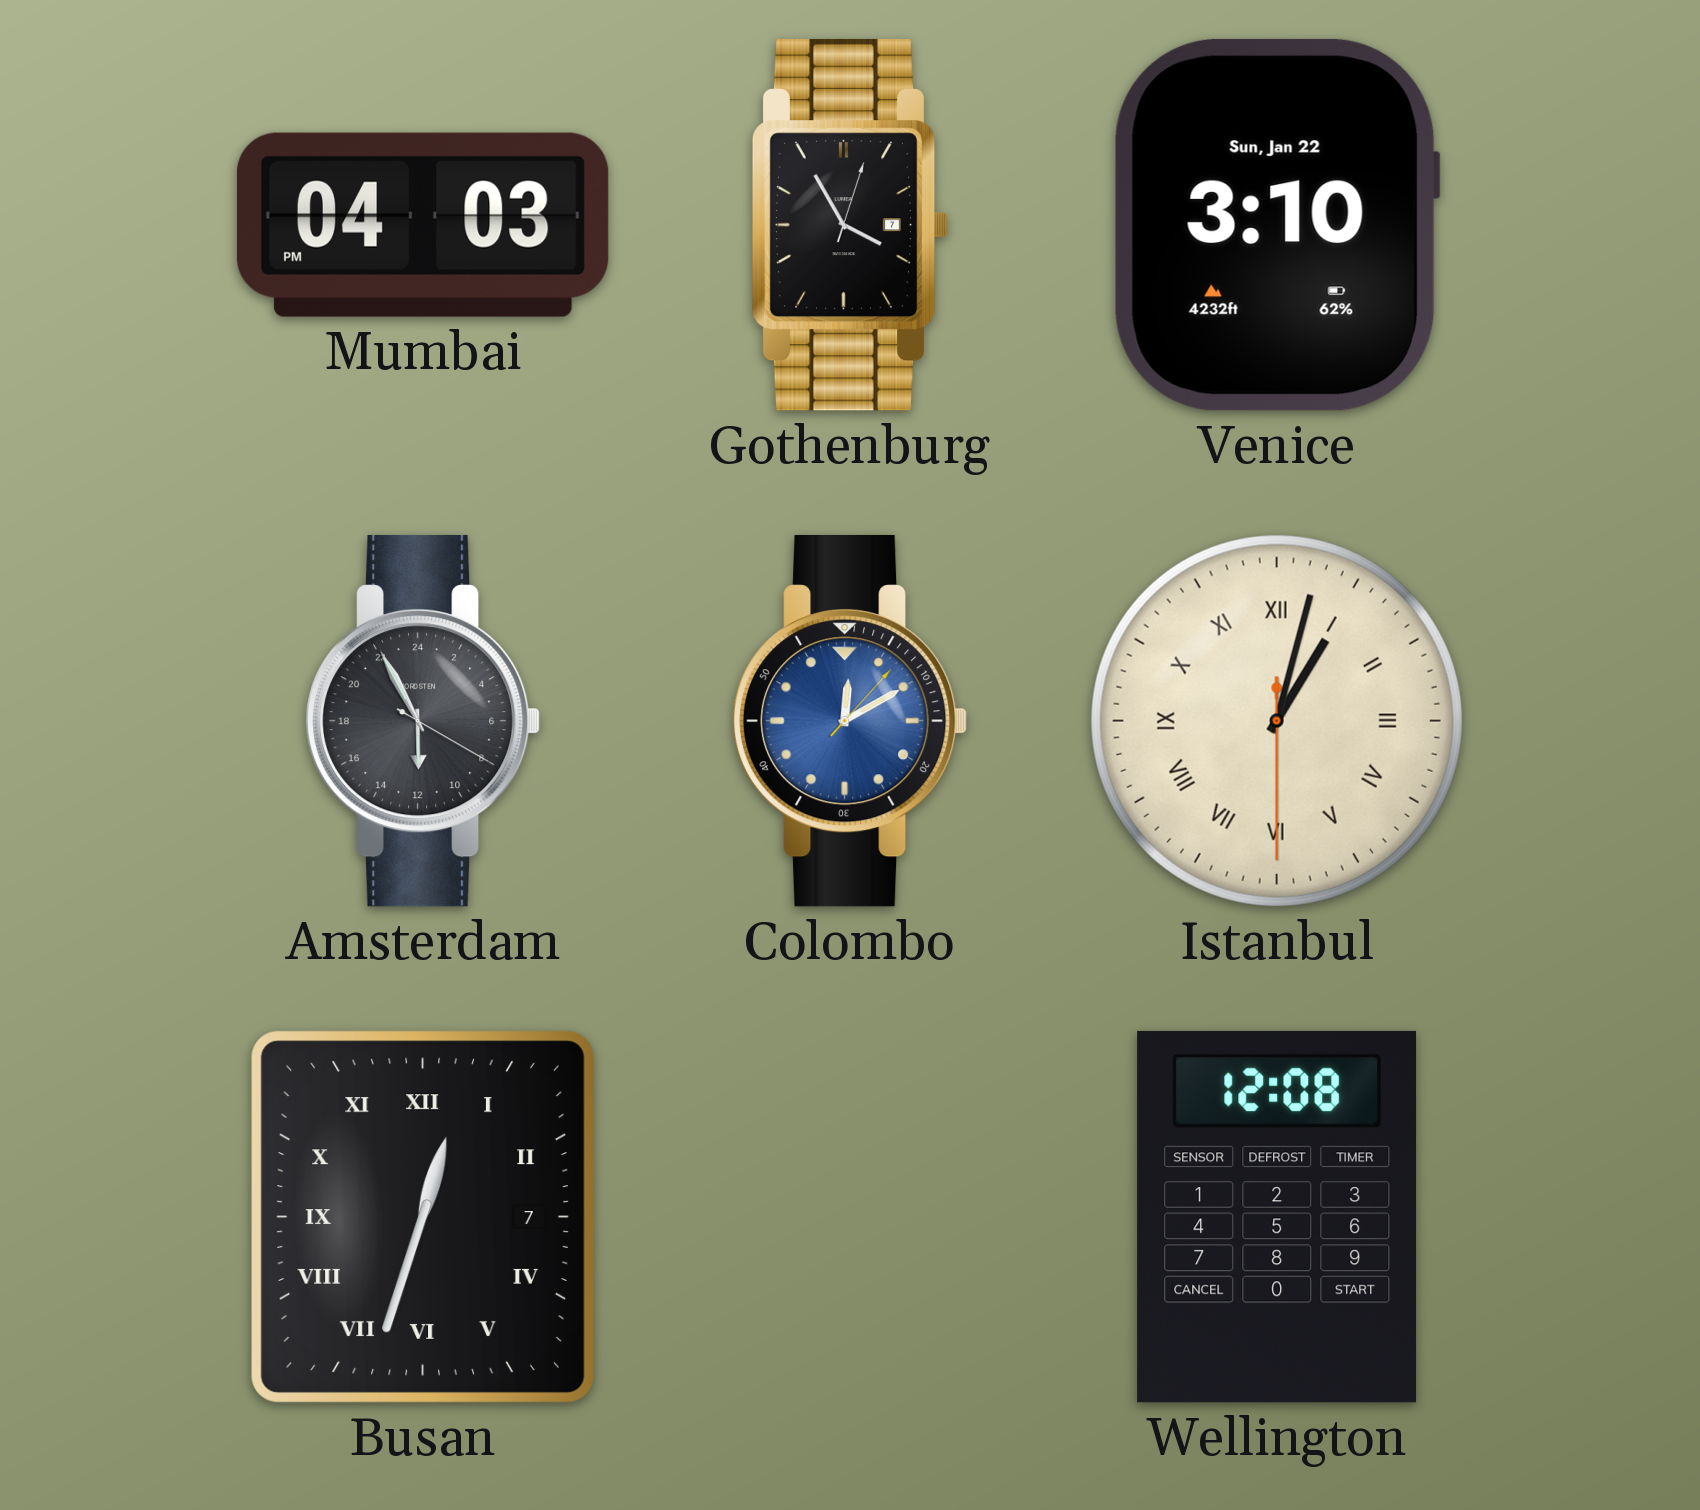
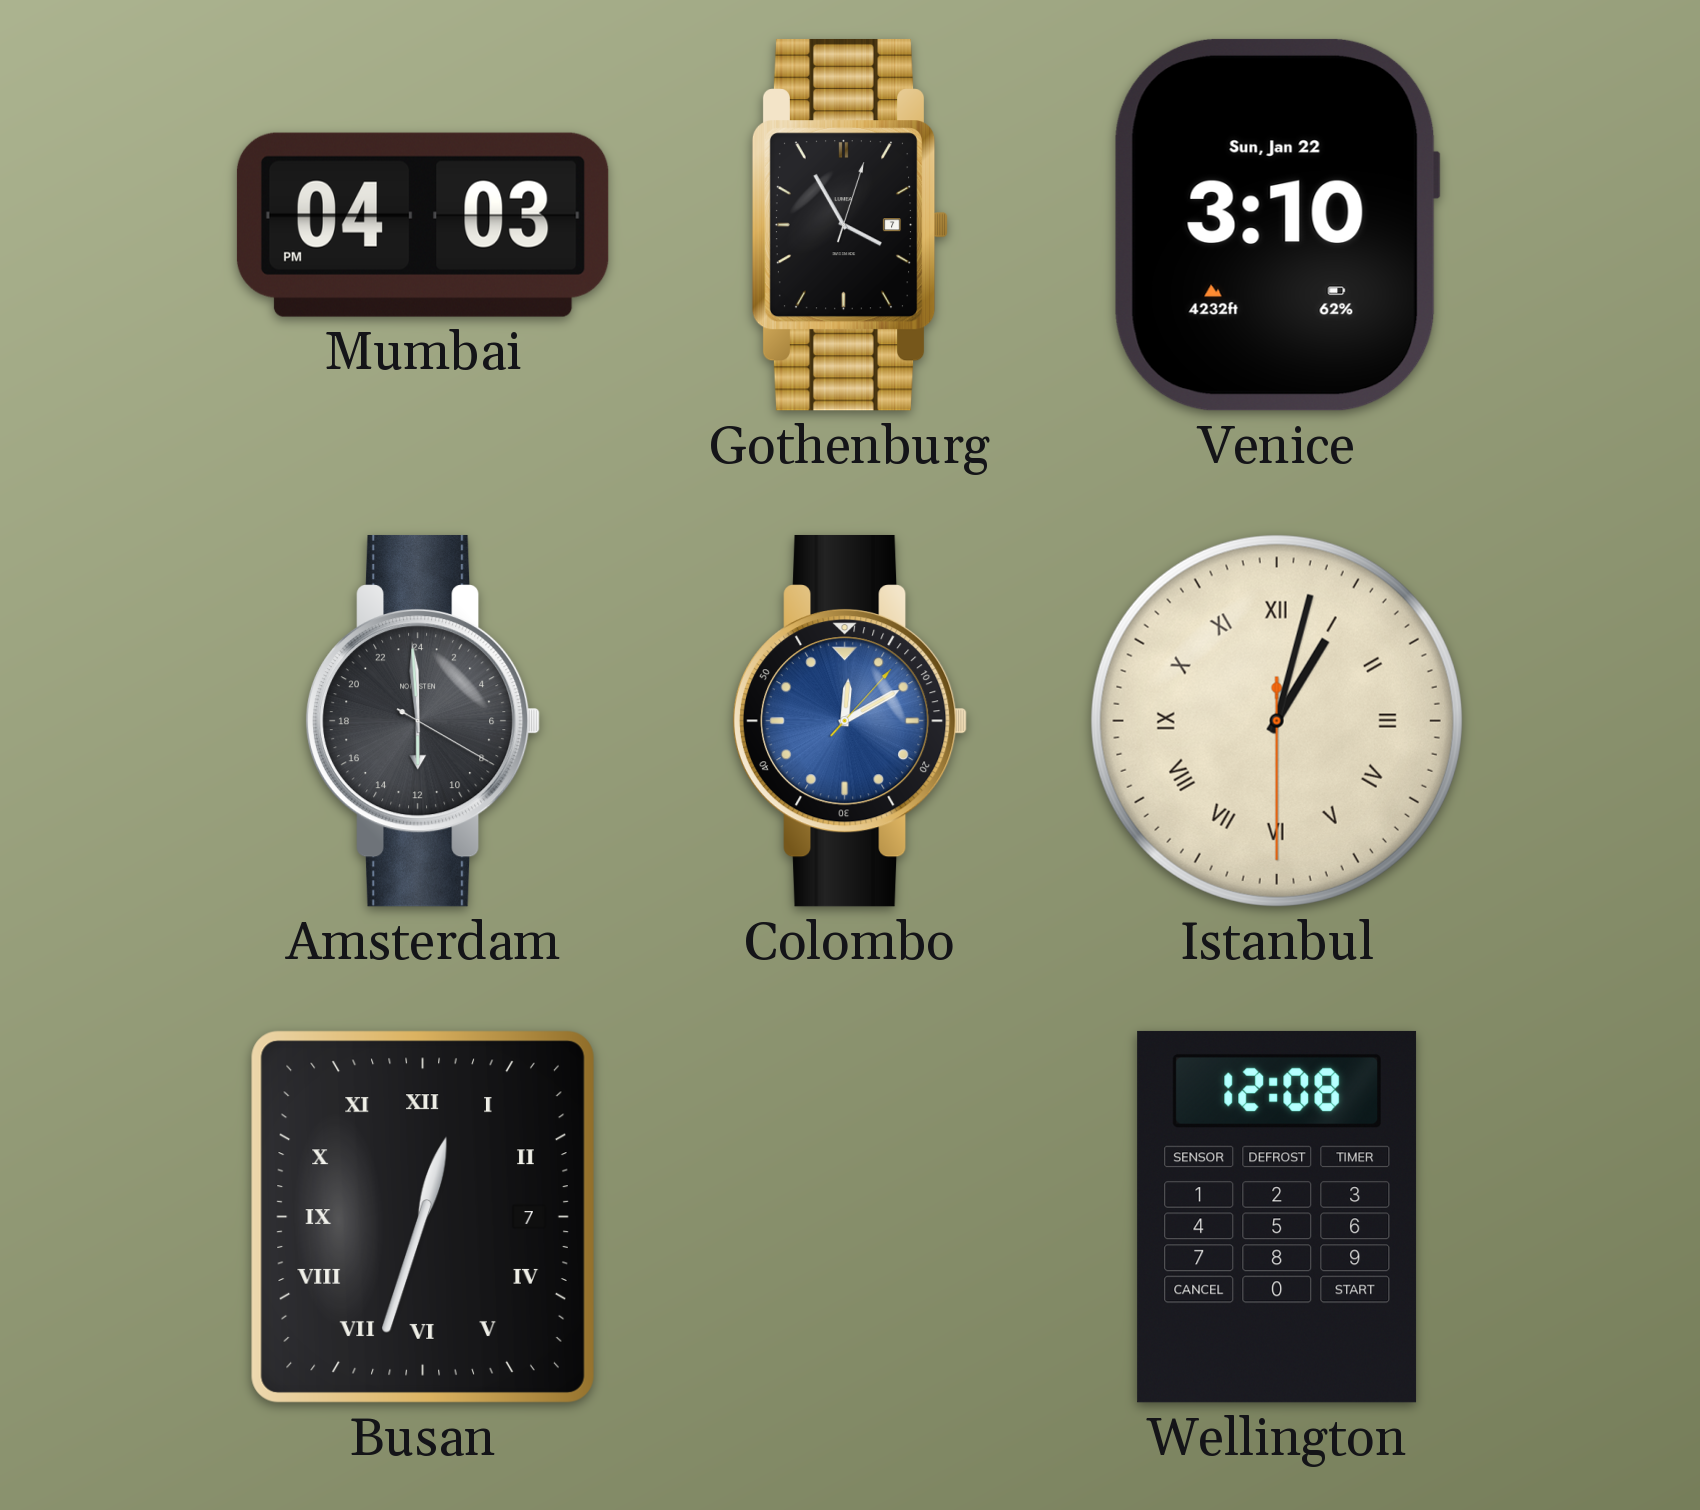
Amsterdam: 11:55 -> 11:59 (423, 721)
